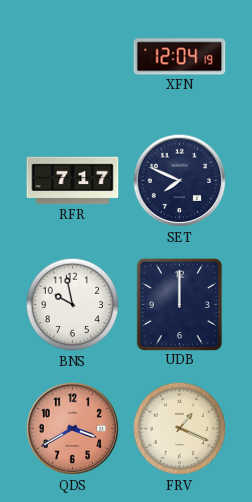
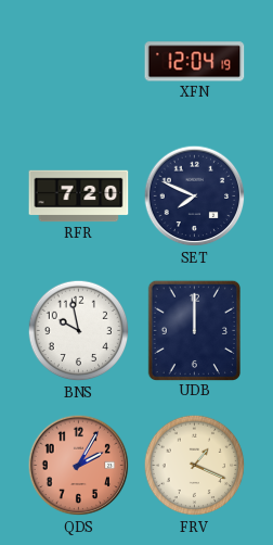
RFR: 7:17 -> 7:20 (79, 197)
QDS: 3:40 -> 2:05 (79, 466)
